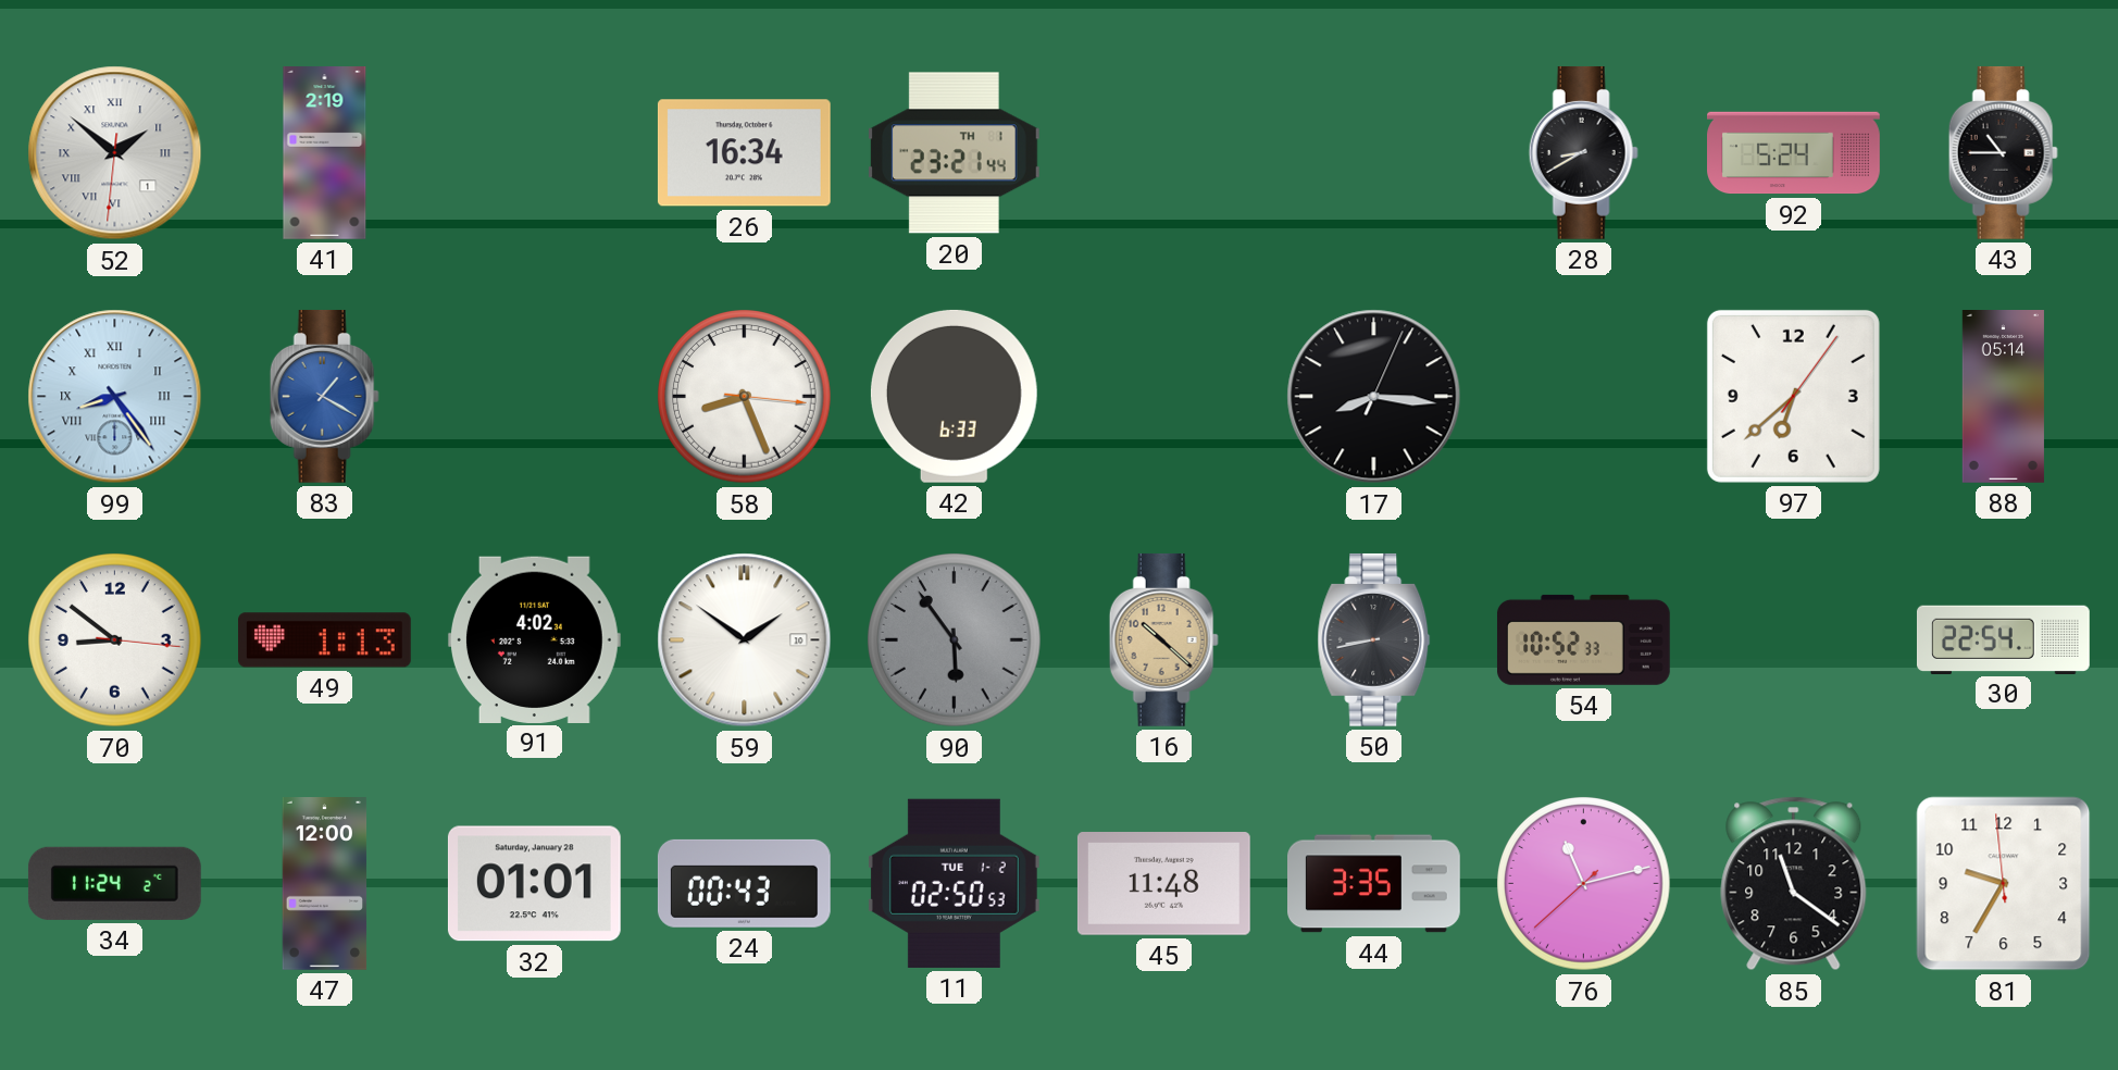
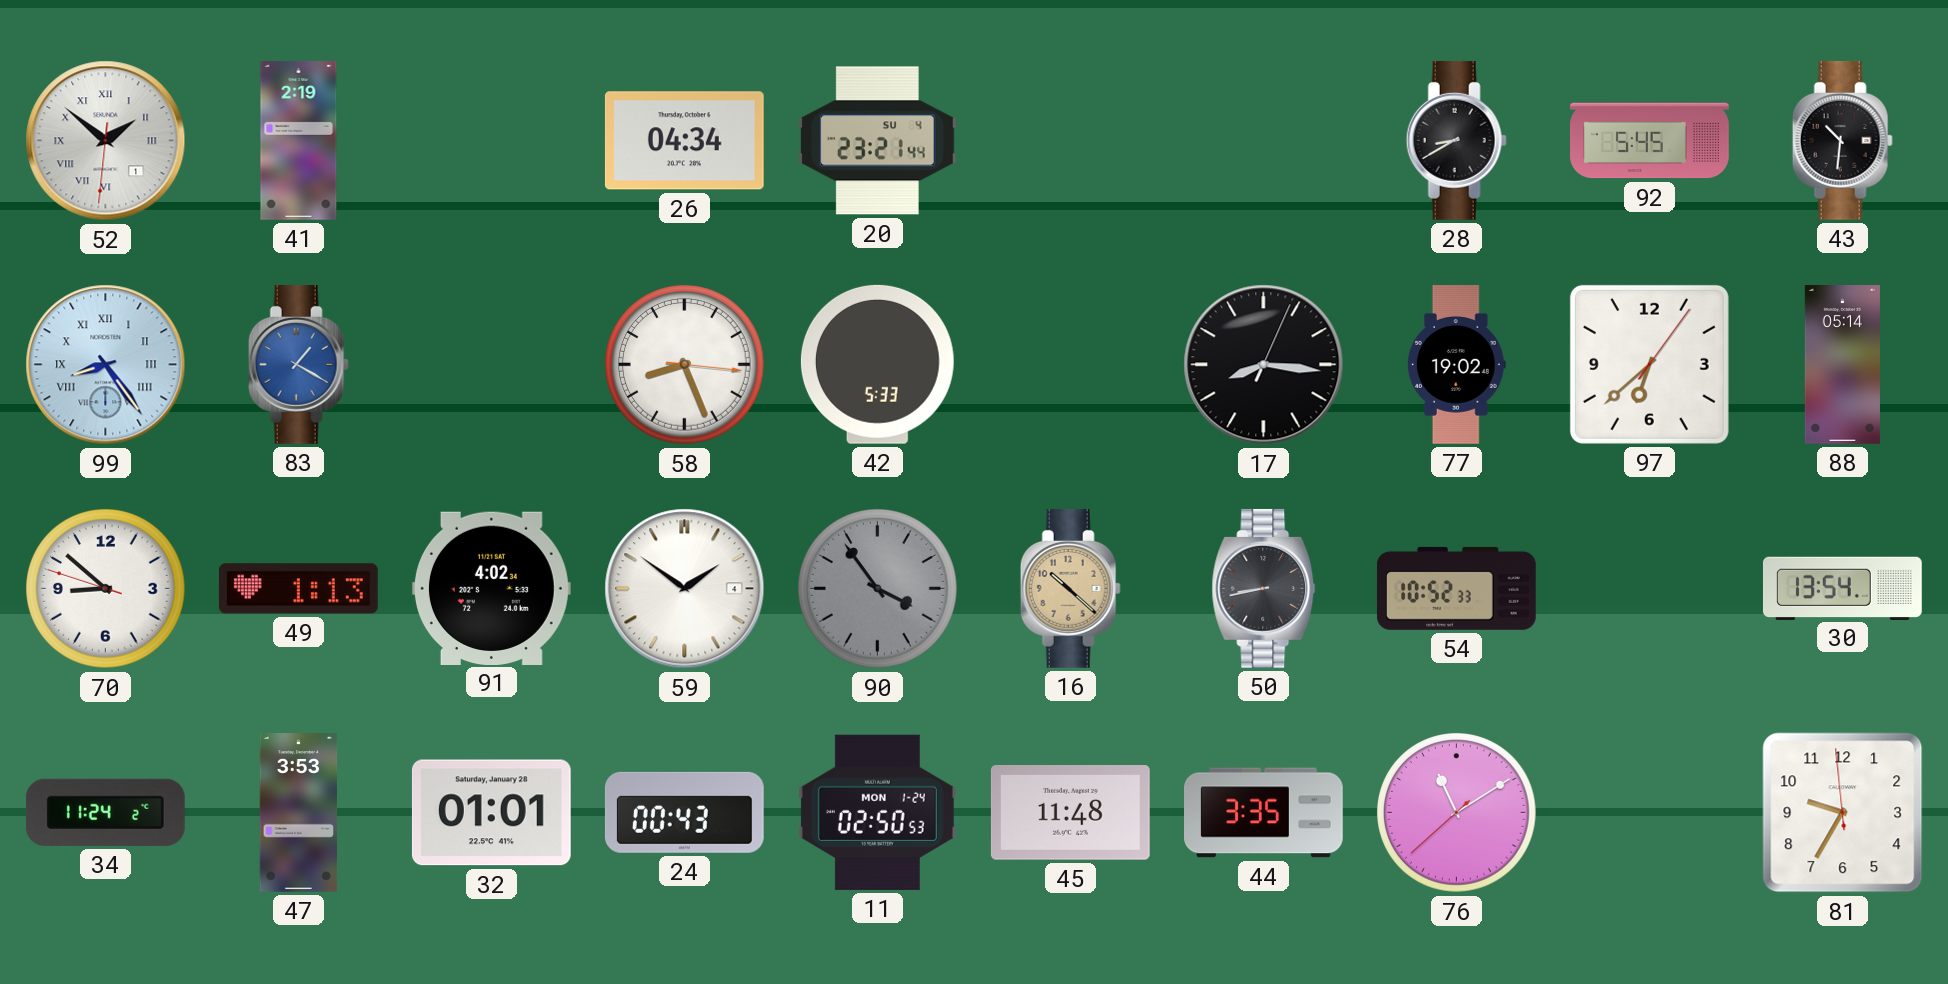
26: 16:34 -> 04:34 (684, 141)
20 date: TH 1 -> SU 4 (877, 141)
92: 5:24 -> 5:45 (1650, 141)
43: 10:45 -> 10:31 (1842, 140)
42: 6:33 -> 5:33 (877, 364)
77: none -> 19:02 (1456, 365)
70: 8:51:16 -> 8:51:48 (106, 589)
59 date: 10 -> 4 (685, 589)
90: 5:54 -> 3:54 (878, 589)
30: 22:54 -> 13:54 (1843, 588)
47: 12:00 -> 3:53 (299, 813)
11 date: TUE 1-2 -> MON 1-24 (877, 812)
76: 11:12 -> 11:09 (1457, 813)
85: 11:21 -> none (1794, 884)
